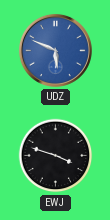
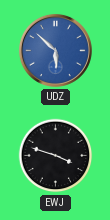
UDZ: 5:49 -> 5:52 (55, 50)
